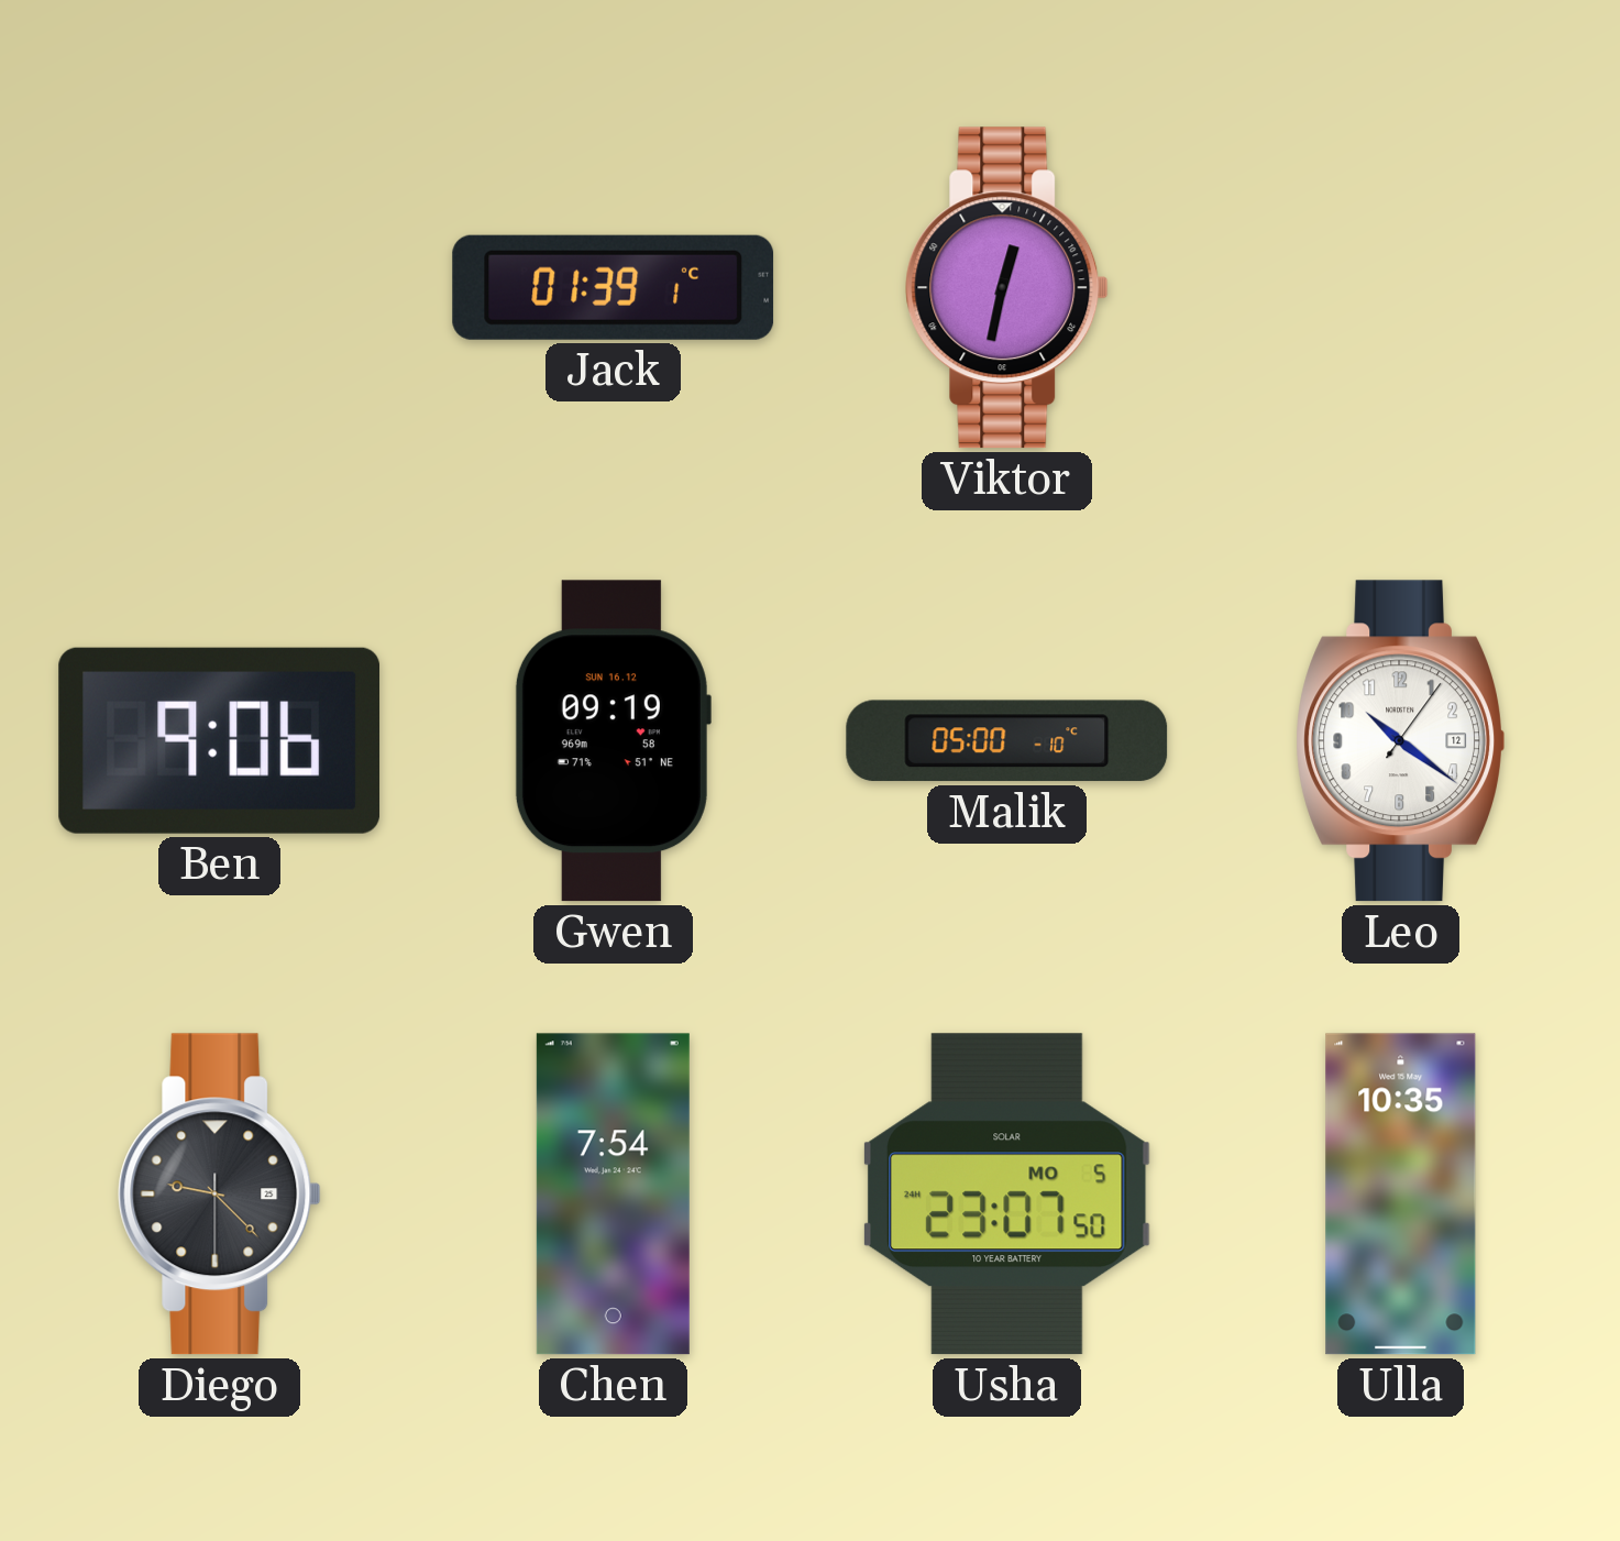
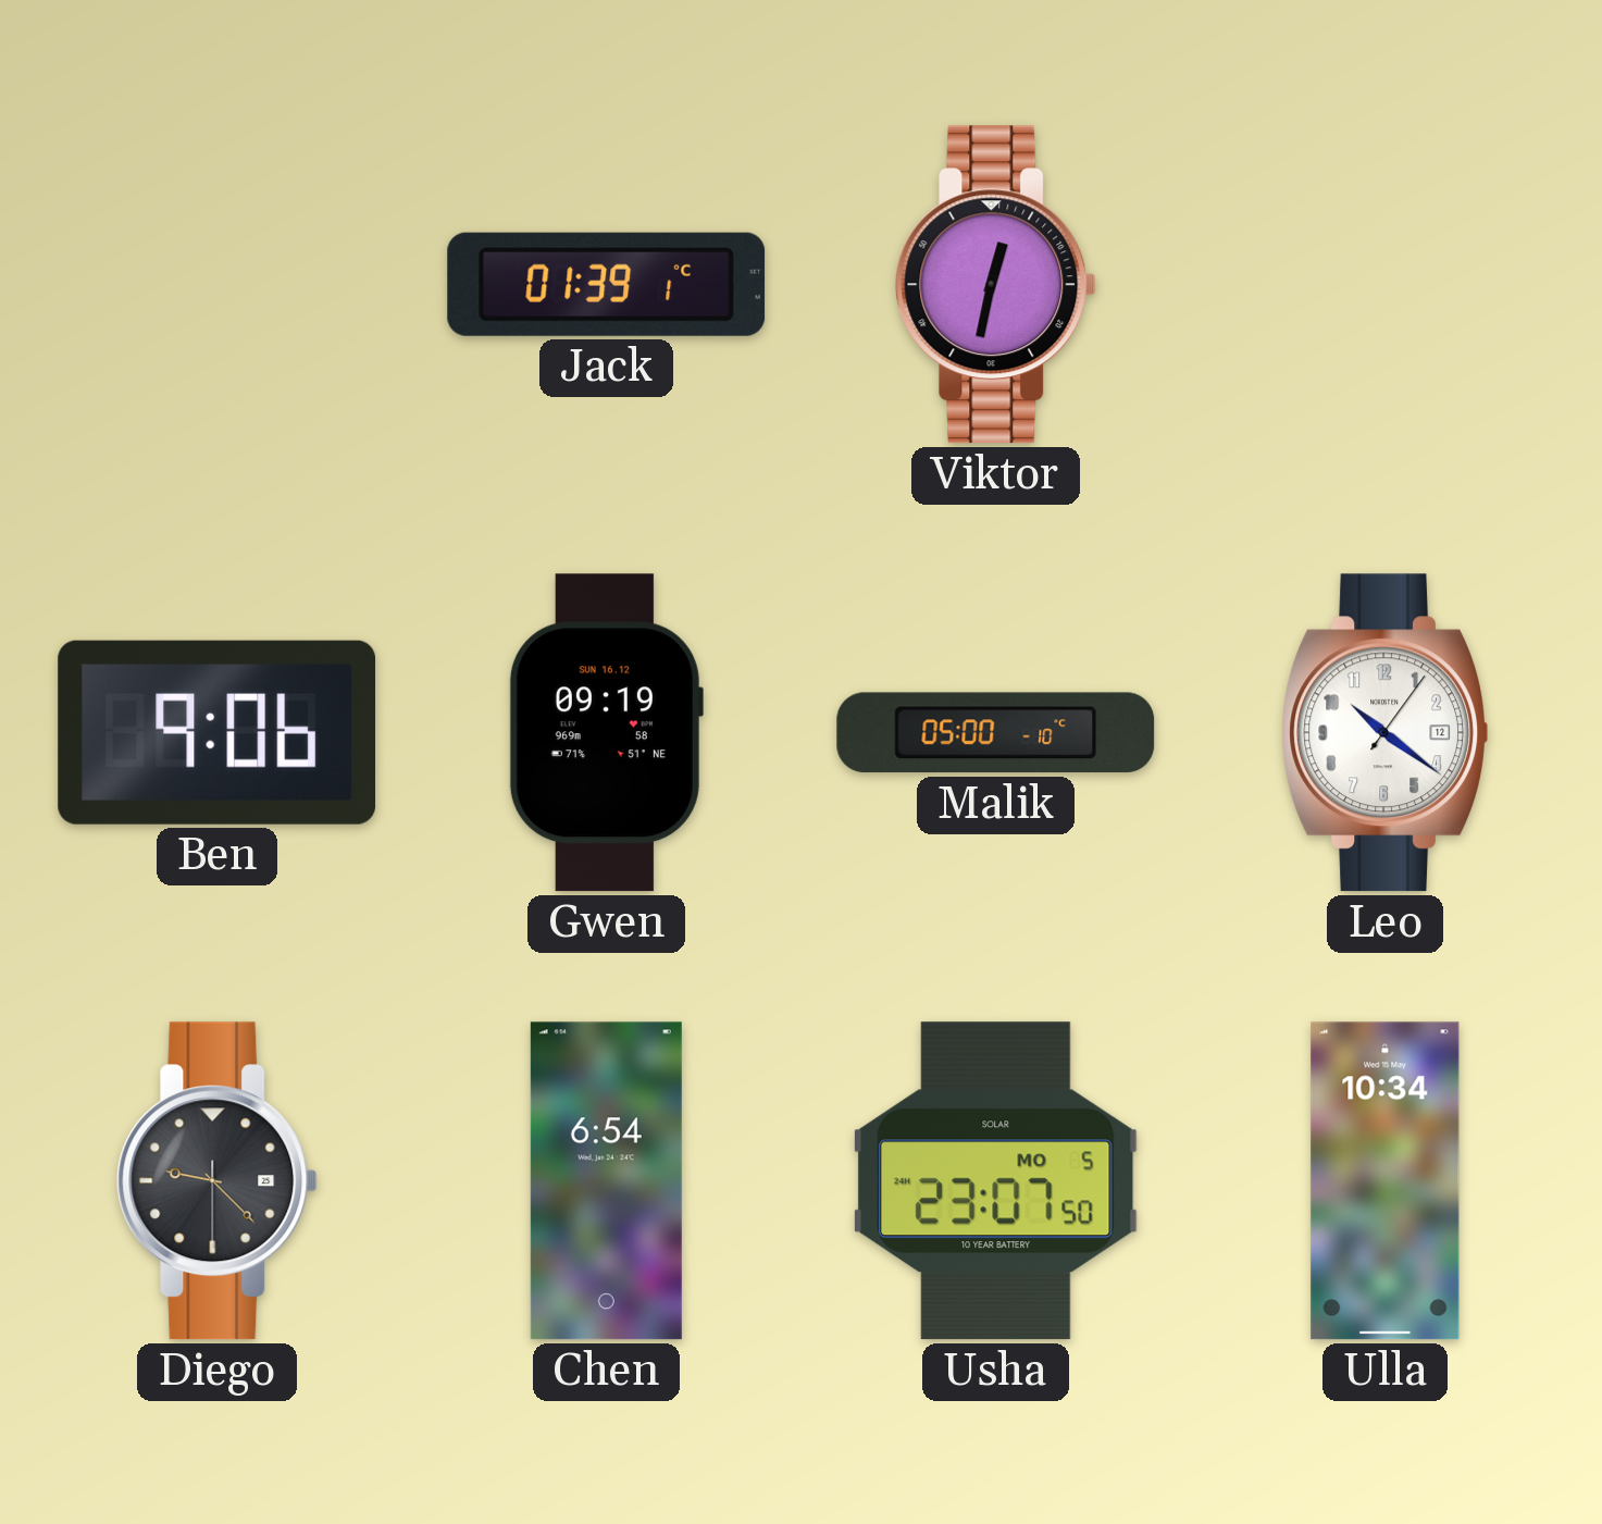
Chen: 7:54 -> 6:54 (606, 1181)
Ulla: 10:35 -> 10:34 (1386, 1181)
